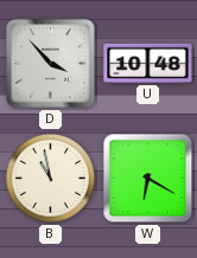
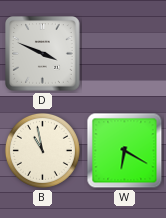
D: 3:53 -> 3:49 (43, 54)
U: 10:48 -> none (148, 63)
